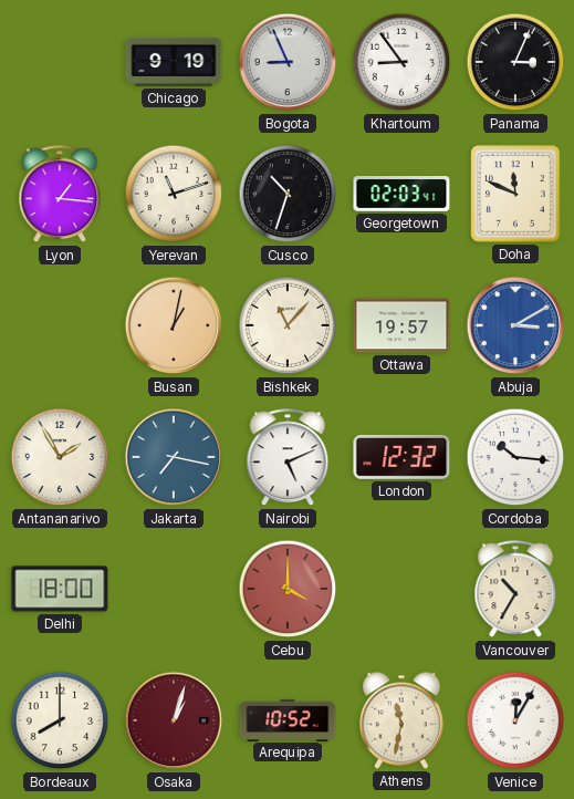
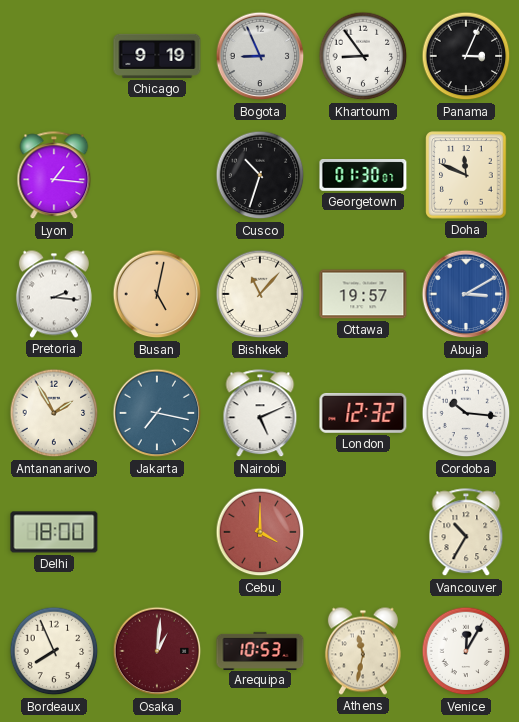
Yerevan: 11:12 -> none (174, 194)
Georgetown: 02:03 -> 01:30 (363, 175)
Pretoria: none -> 2:16 (54, 294)
Busan: 1:02 -> 5:02 (157, 294)
Bordeaux: 8:00 -> 7:56 (54, 651)
Osaka: 1:03 -> 1:01 (157, 651)
Arequipa: 10:52 -> 10:53 (260, 650)
